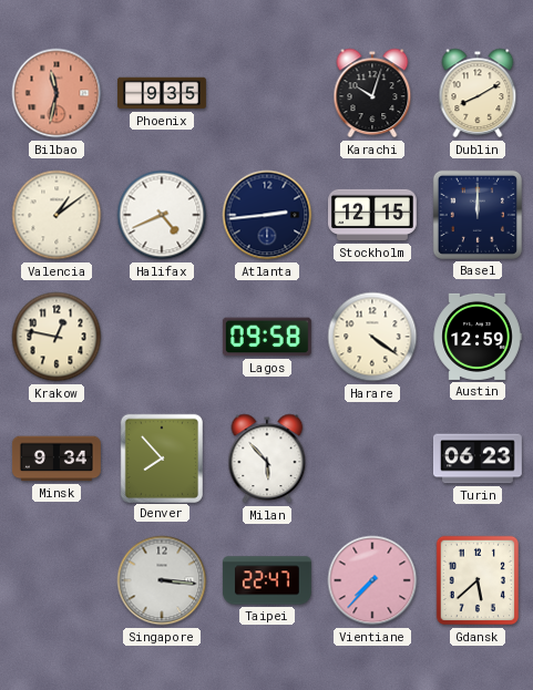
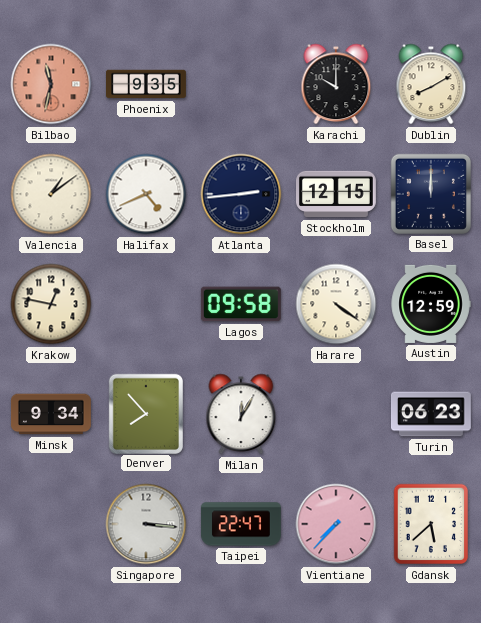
Karachi: 10:03 -> 10:00 (336, 84)
Milan: 5:53 -> 12:05 (241, 414)
